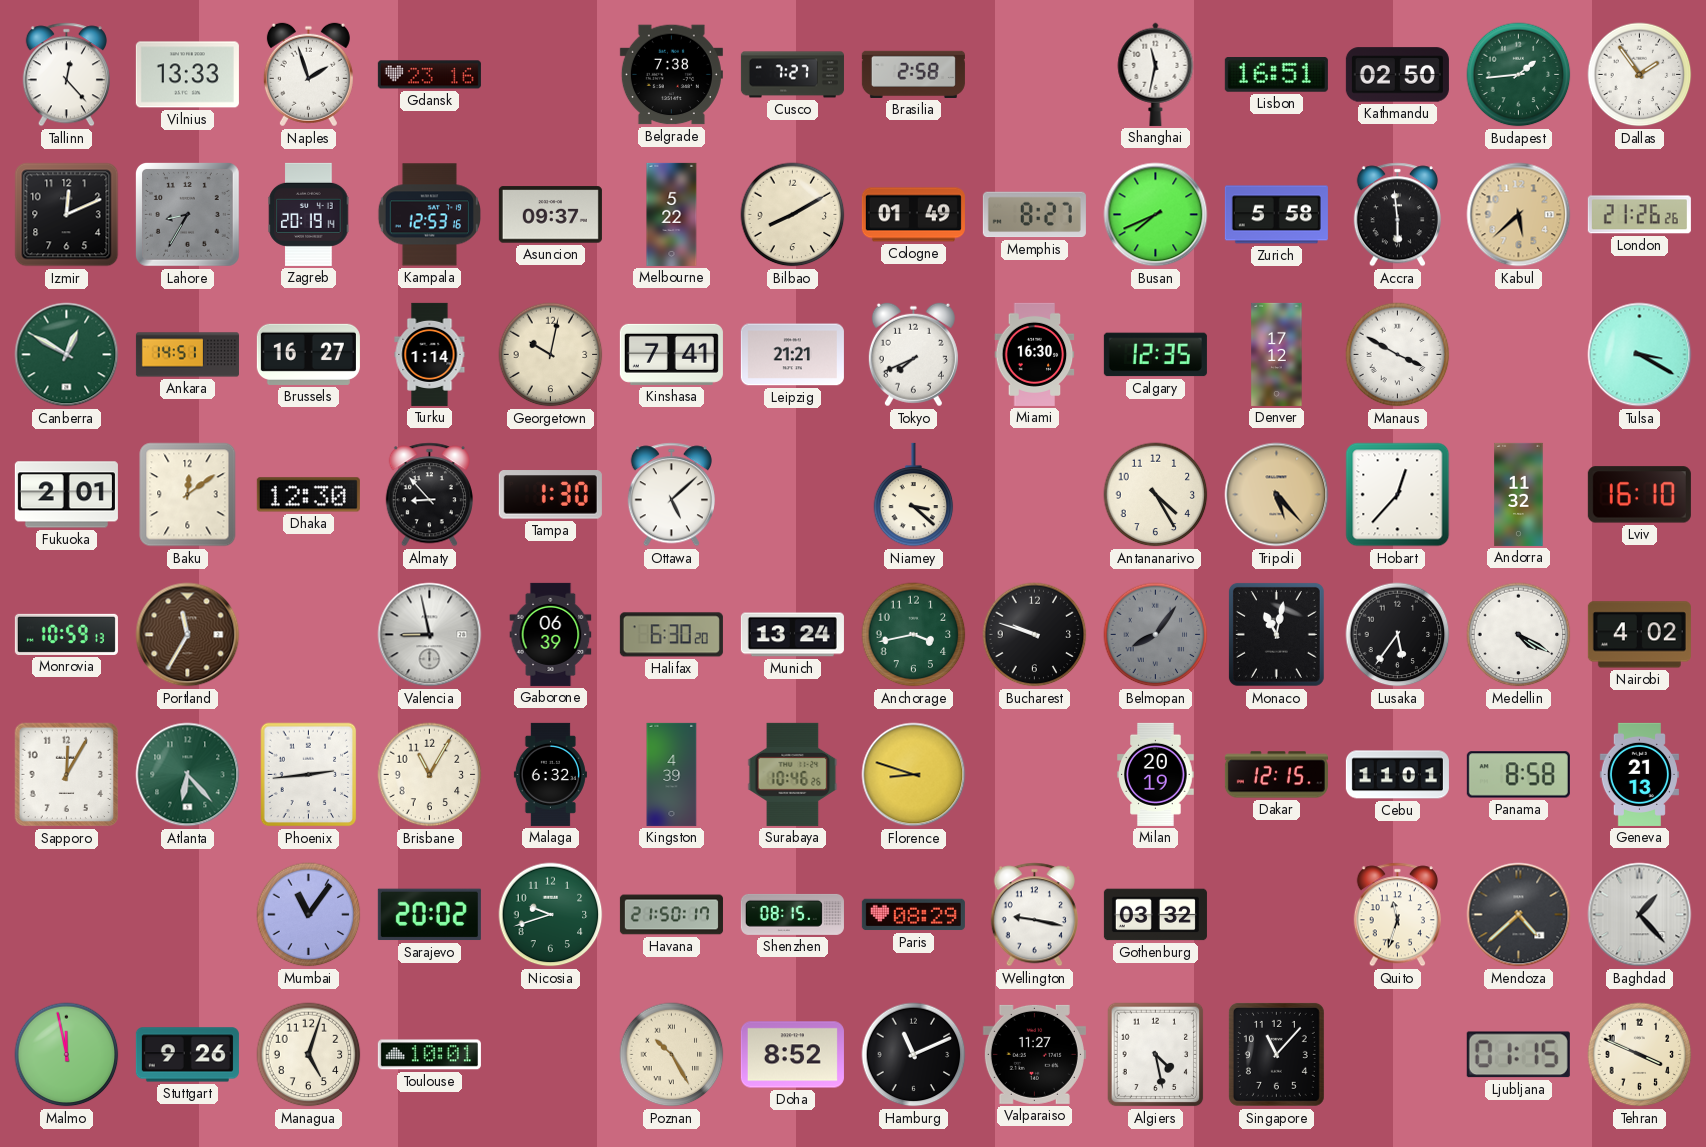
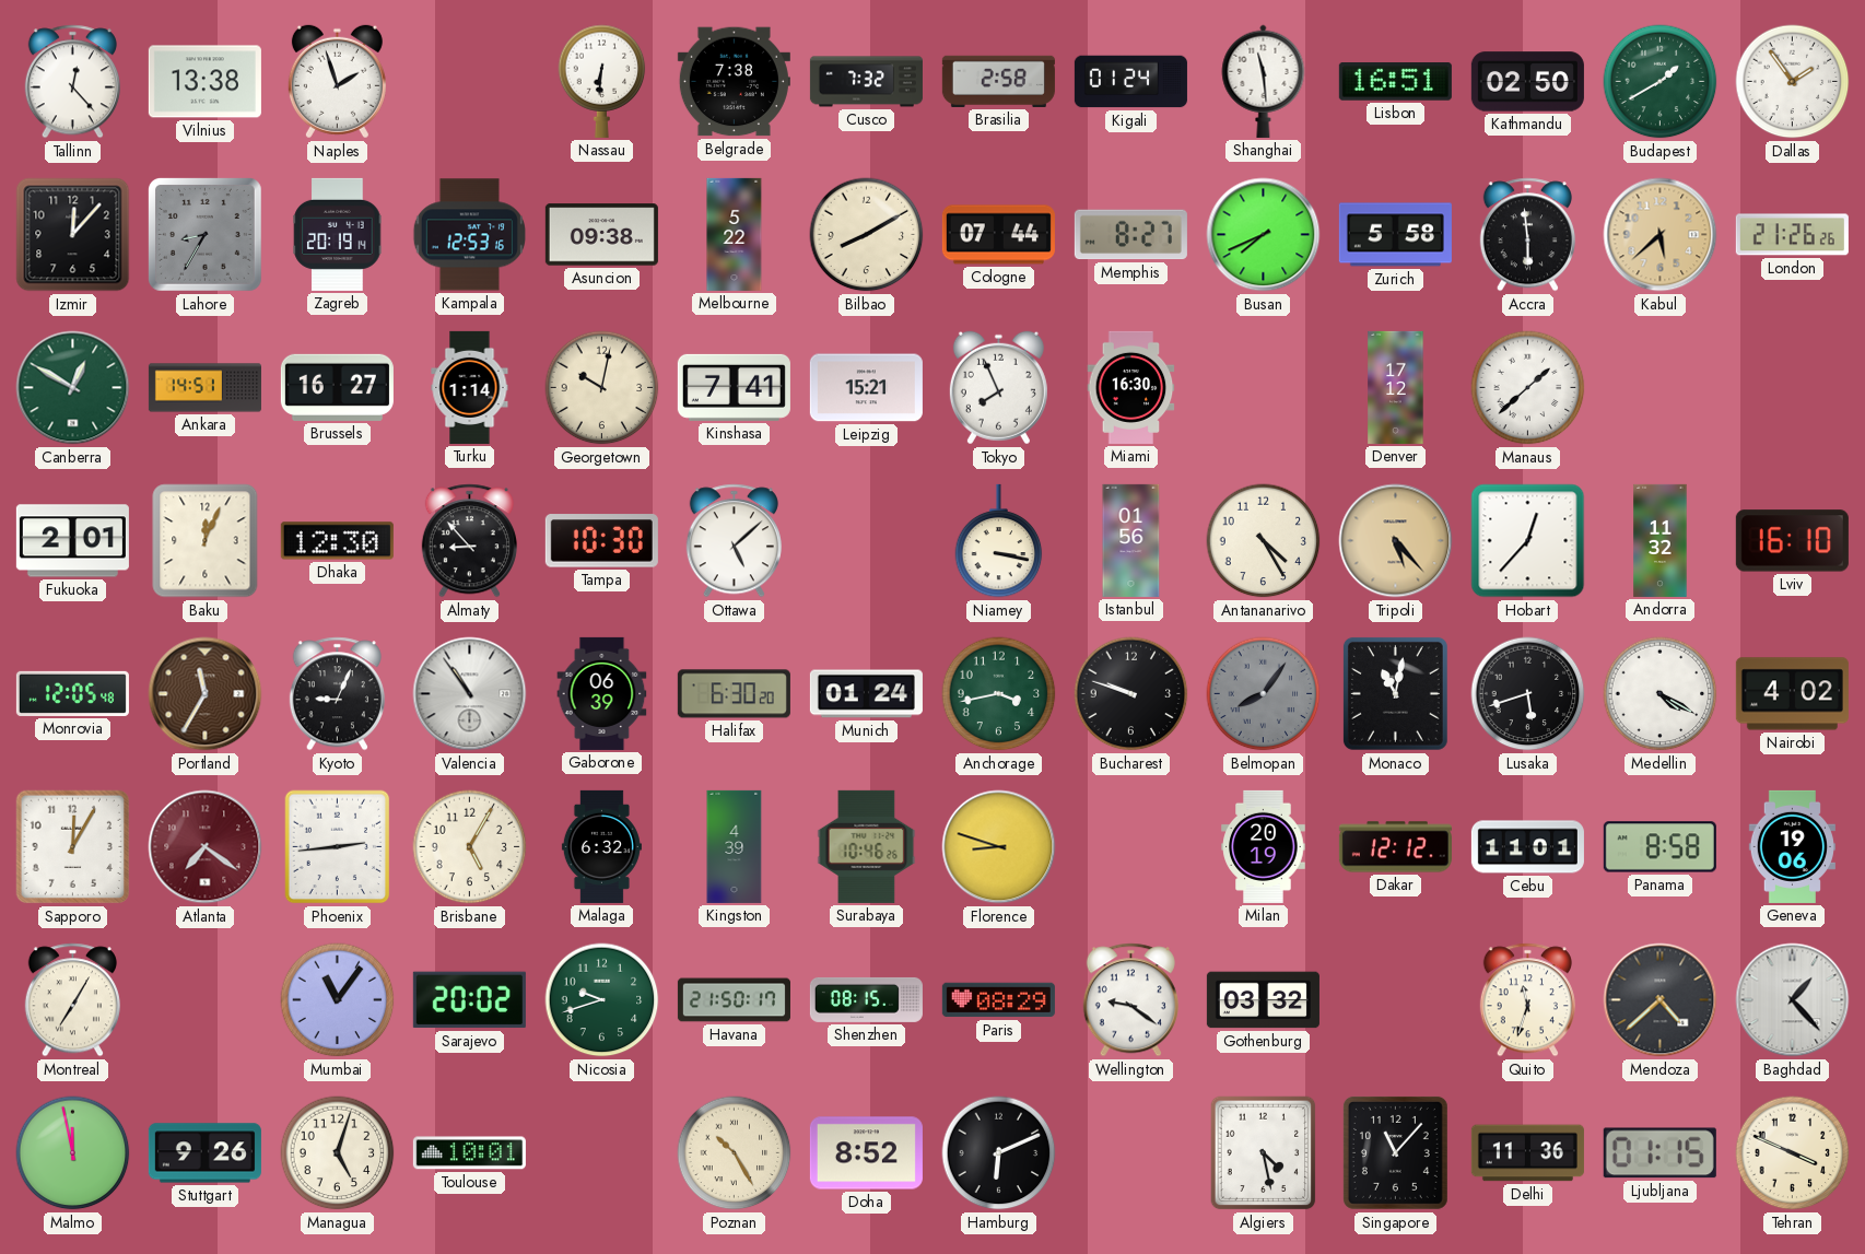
Vilnius: 13:33 -> 13:38 (204, 82)
Gdansk: 23:16 -> none (429, 75)
Nassau: none -> 6:31 (602, 81)
Cusco: 7:27 -> 7:32 (866, 82)
Kigali: none -> 01:24 (1130, 82)
Shanghai: 11:32 -> 11:29 (1264, 81)
Budapest: 1:44 -> 1:40 (1661, 82)
Izmir: 12:11 -> 12:07 (73, 235)
Asuncion: 09:37 -> 09:38 (601, 235)
Cologne: 01:49 -> 07:44 (998, 235)
Leipzig: 21:21 -> 15:21 (866, 388)
Tokyo: 7:41 -> 7:56 (998, 388)
Calgary: 12:35 -> none (1155, 355)
Manaus: 3:50 -> 1:38 (1528, 388)
Tulsa: 3:20 -> none (1640, 355)
Baku: 12:09 -> 12:04 (206, 541)
Tampa: 1:30 -> 10:30 (601, 541)
Niamey: 3:22 -> 3:17 (999, 541)
Istanbul: none -> 01:56 (1131, 540)
Monrovia: 10:59 -> 12:05 (72, 693)
Kyoto: none -> 9:04 (337, 694)
Valencia: 8:58 -> 10:54 (470, 694)
Munich: 13:24 -> 01:24 (866, 694)
Lusaka: 5:36 -> 5:42 (1528, 694)
Atlanta: 6:23 -> 7:21 (206, 847)
Atlanta dial: green -> burgundy (206, 847)
Brisbane: 11:05 -> 5:05 (470, 847)
Dakar: 12:15 -> 12:12 (1395, 847)
Geneva: 21:13 -> 19:06 (1792, 846)
Montreal: none -> 7:05 (72, 1000)
Wellington: 9:17 -> 9:21 (1130, 1000)
Hamburg: 11:11 -> 6:11 (999, 1153)
Valparaiso: 11:27 -> none (1034, 1054)
Delhi: none -> 11:36 (1527, 1153)
